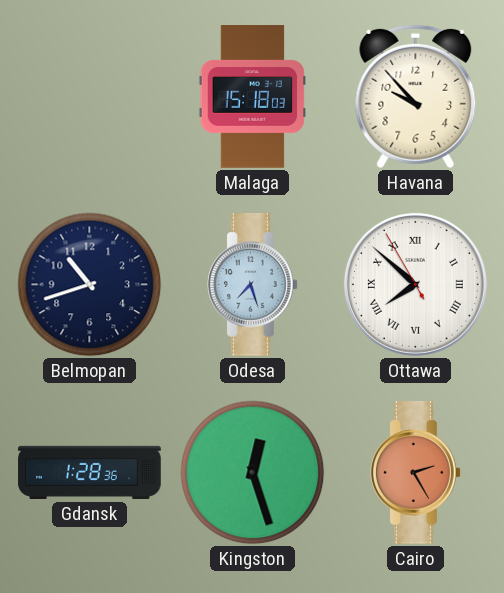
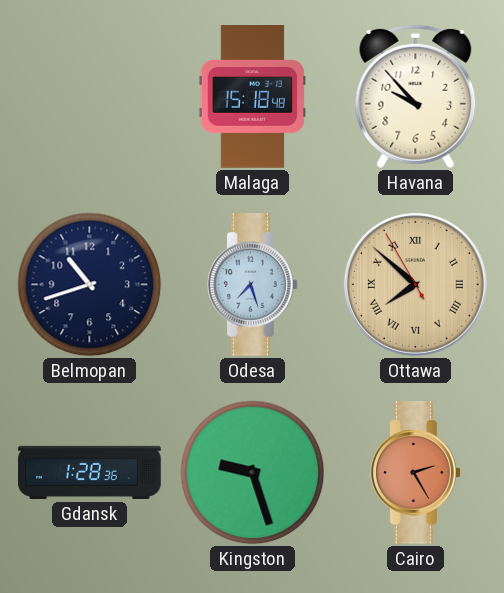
Malaga: 15:18:03 -> 15:18:48 (253, 97)
Ottawa dial: white -> champagne (415, 284)
Kingston: 12:27 -> 9:27 (253, 473)
